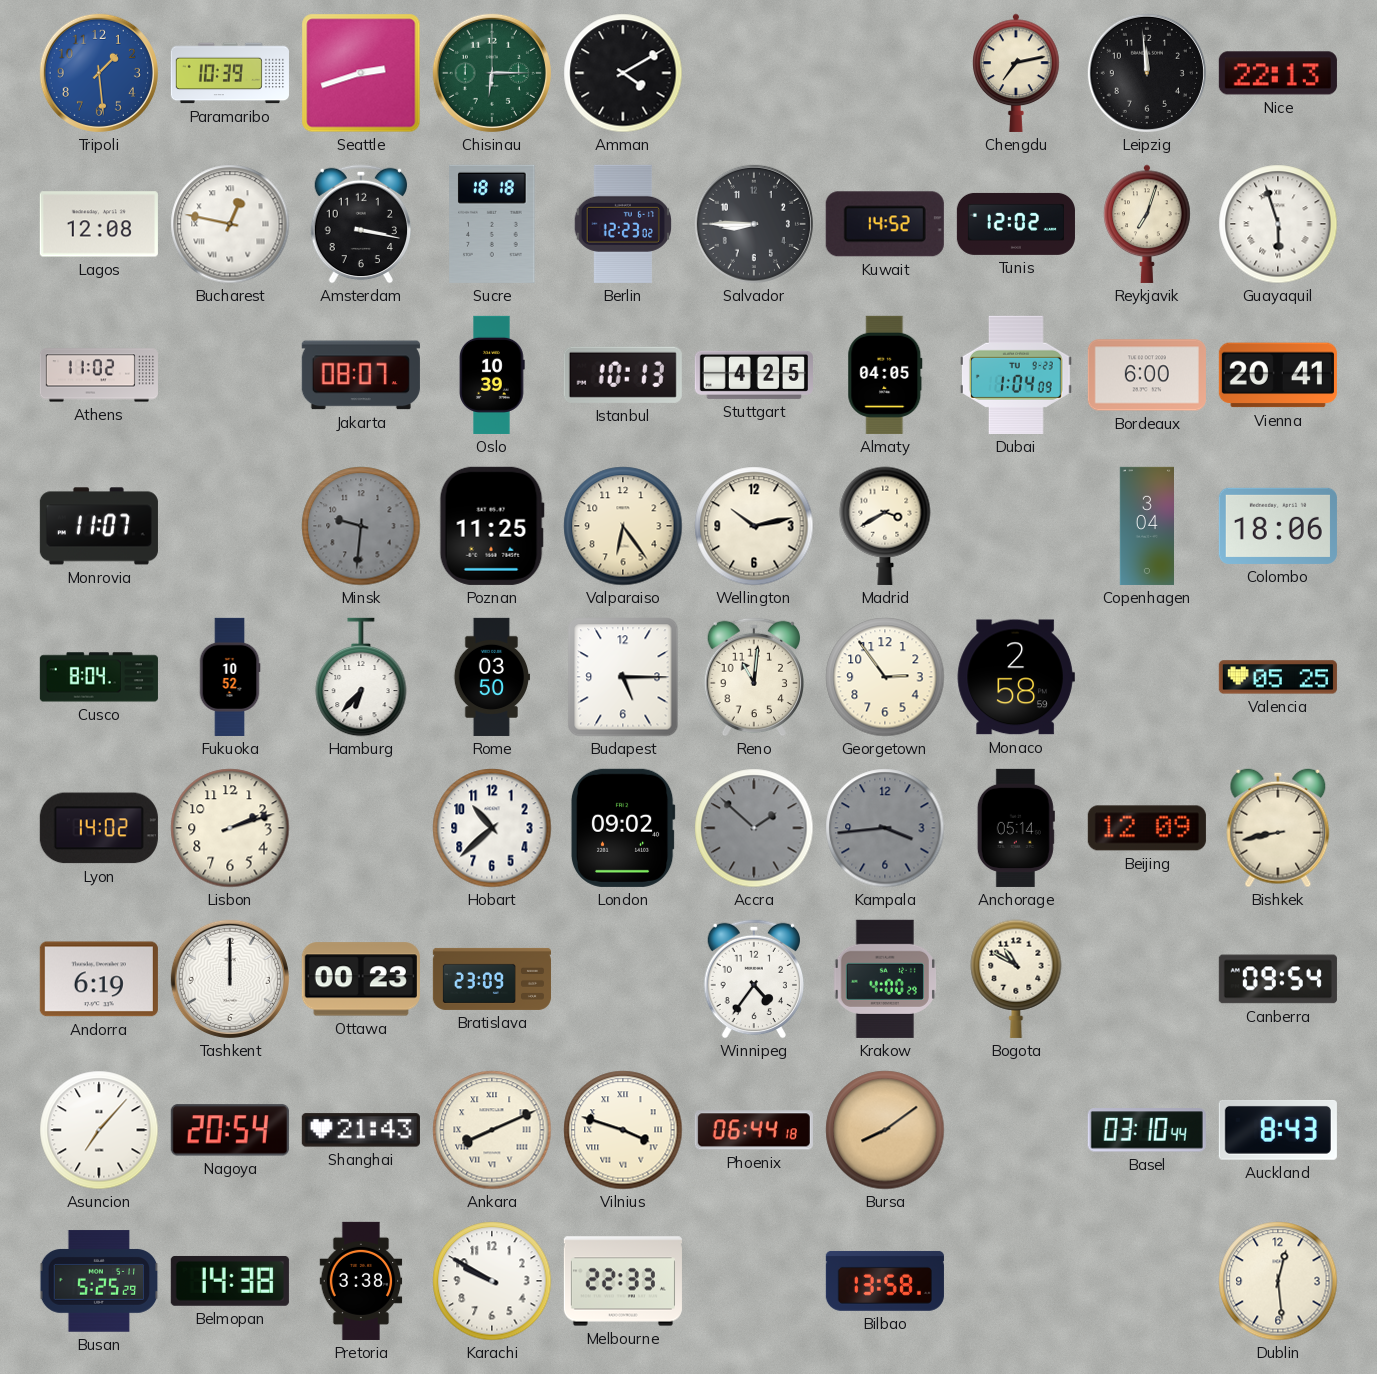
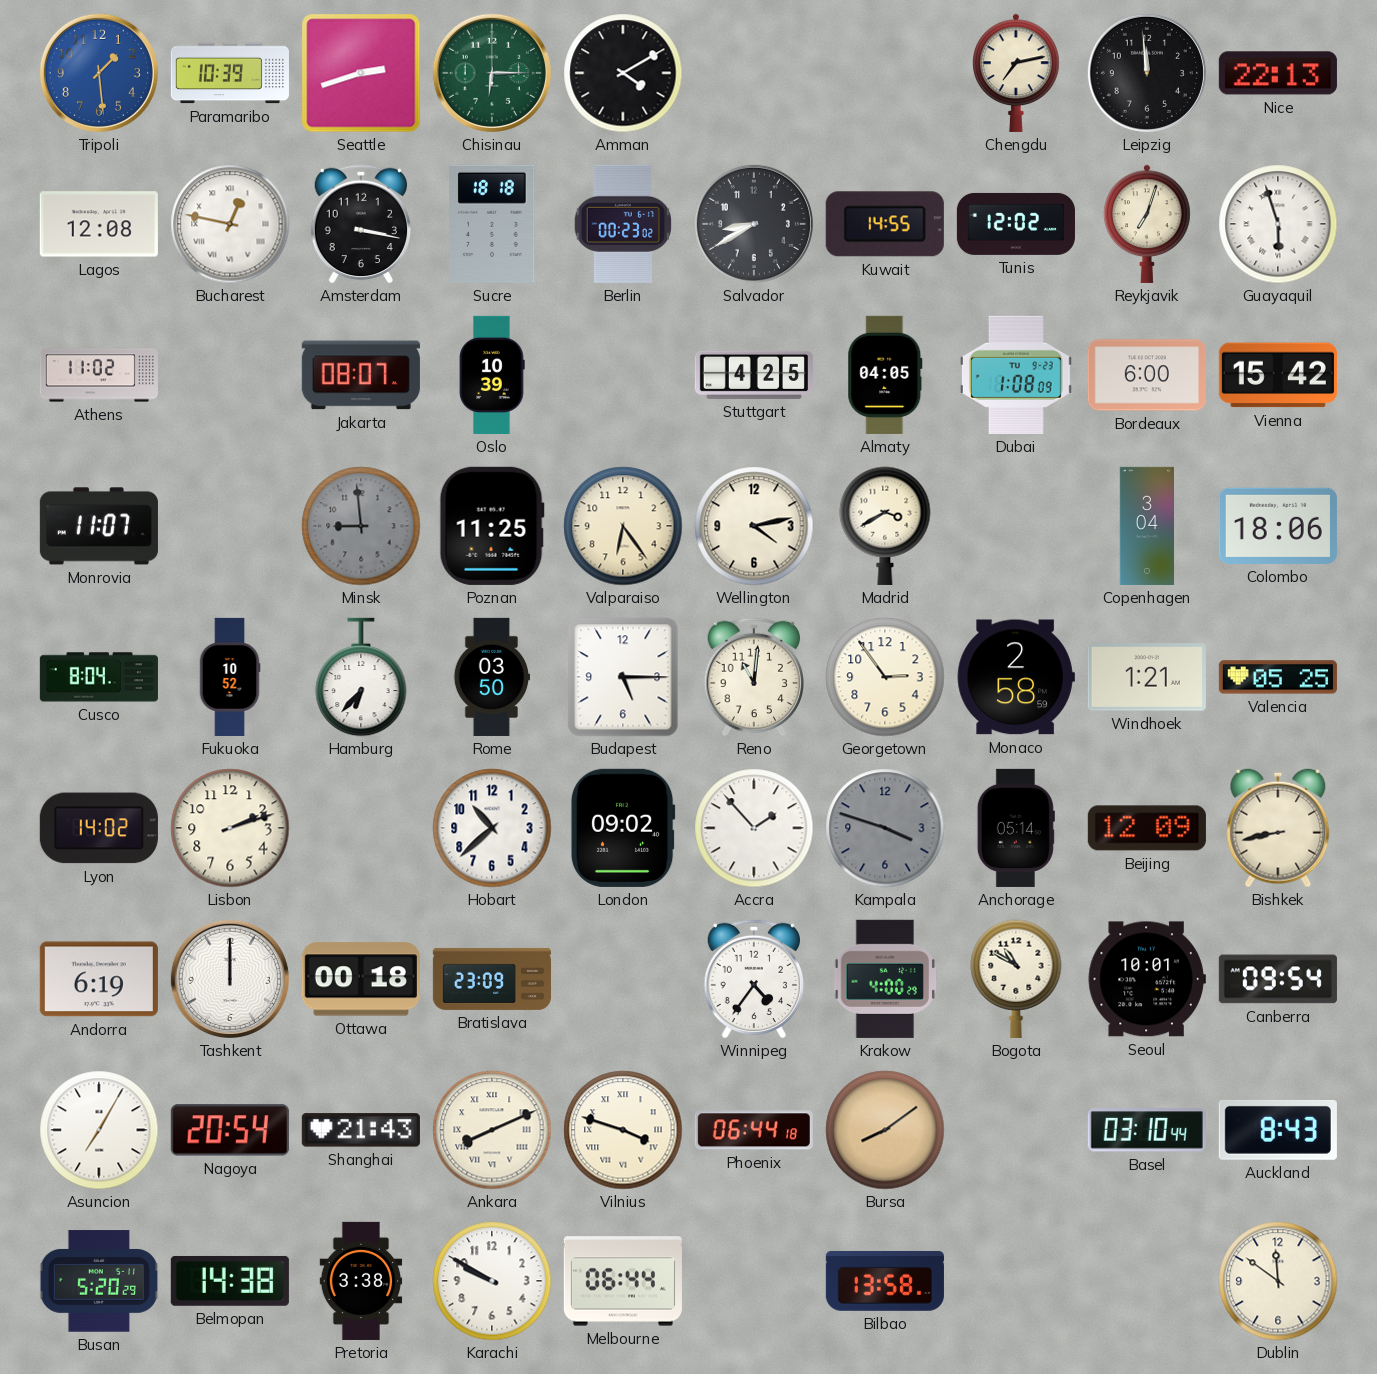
Berlin: 12:23 -> 00:23 (622, 224)
Salvador: 8:45 -> 8:40 (754, 224)
Kuwait: 14:52 -> 14:55 (885, 224)
Istanbul: 10:13 -> none (623, 375)
Dubai: 1:04 -> 1:08 (1016, 375)
Vienna: 20:41 -> 15:42 (1278, 375)
Minsk: 9:31 -> 8:59 (361, 526)
Wellington: 10:13 -> 4:13 (754, 526)
Windhoek: none -> 1:21 (1147, 677)
Accra: 1:52 -> 1:53 (754, 828)
Accra dial: grey -> white (754, 828)
Kampala: 3:44 -> 3:48 (885, 828)
Ottawa: 00:23 -> 00:18 (361, 979)
Seoul: none -> 10:01 (1147, 979)
Asuncion: 7:07 -> 7:05 (99, 1130)
Busan: 5:25 -> 5:20 (99, 1281)
Melbourne: 22:33 -> 06:44 (623, 1281)
Dublin: 12:29 -> 11:51 (1278, 1281)
